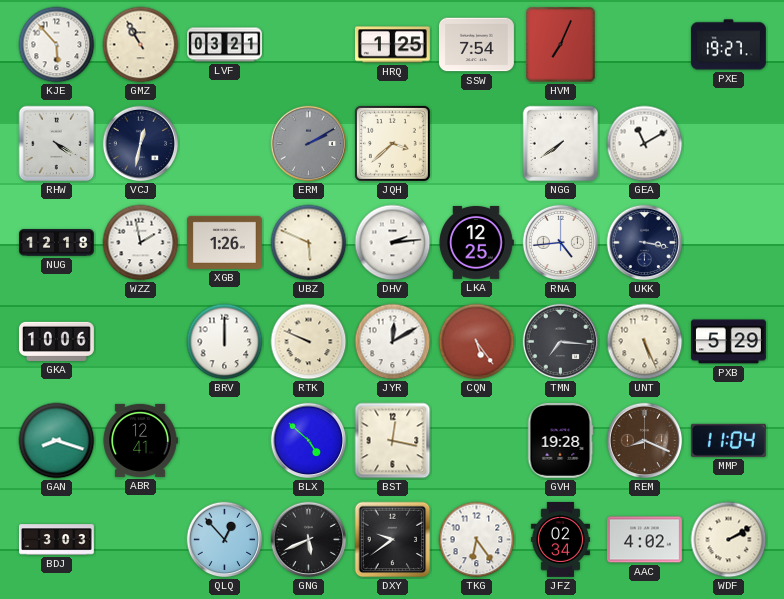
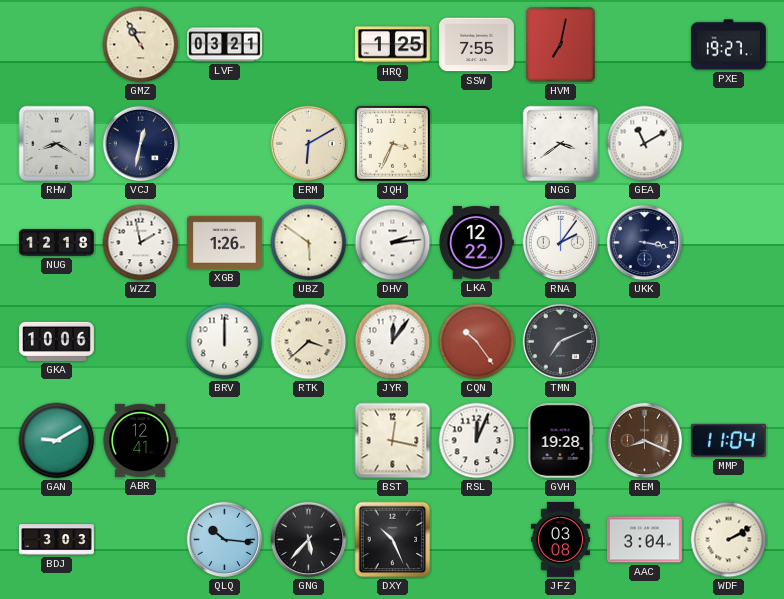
KJE: 5:53 -> none (57, 45)
SSW: 7:54 -> 7:55 (476, 45)
HVM: 7:04 -> 7:02 (561, 45)
RHW: 4:20 -> 8:20 (57, 144)
ERM: 2:10 -> 6:10 (309, 144)
ERM dial: grey -> cream (309, 144)
JQH: 3:38 -> 3:34 (392, 143)
NGG: 7:39 -> 3:39 (561, 144)
UBZ: 5:49 -> 5:51 (309, 243)
LKA: 12:25 -> 12:22 (476, 243)
RNA: 4:44 -> 2:06 (561, 243)
RTK: 9:49 -> 3:38 (309, 342)
JYR: 12:10 -> 12:06 (393, 342)
CQN: 5:24 -> 10:24 (477, 342)
TMN: 7:16 -> 7:11 (561, 342)
UNT: 5:26 -> none (645, 342)
PXB: 5:29 -> none (728, 342)
GAN: 8:18 -> 9:10 (57, 441)
BLX: 4:52 -> none (309, 441)
RSL: none -> 12:04 (477, 441)
QLQ: 12:53 -> 10:16 (225, 540)
GNG: 5:41 -> 5:37 (309, 540)
DXY: 9:39 -> 10:26 (393, 540)
TKG: 6:24 -> none (477, 540)
JFZ: 02:34 -> 03:08 (560, 539)
AAC: 4:02 -> 3:04 (644, 540)
